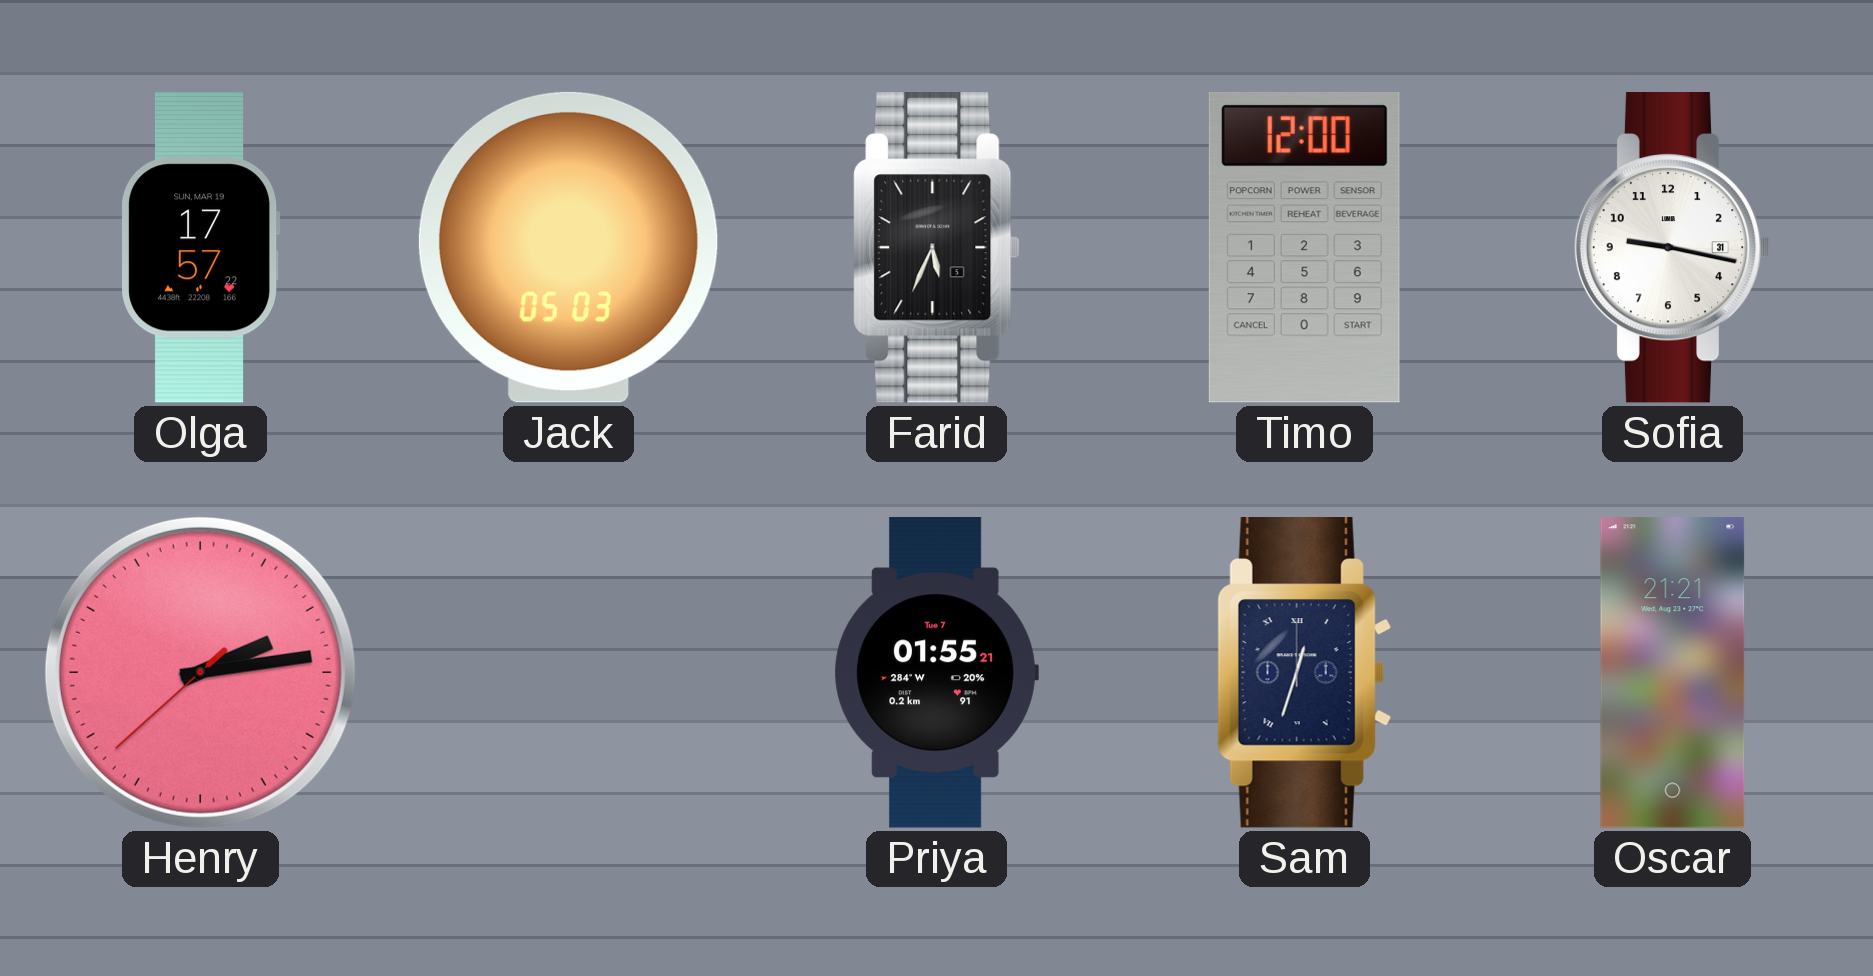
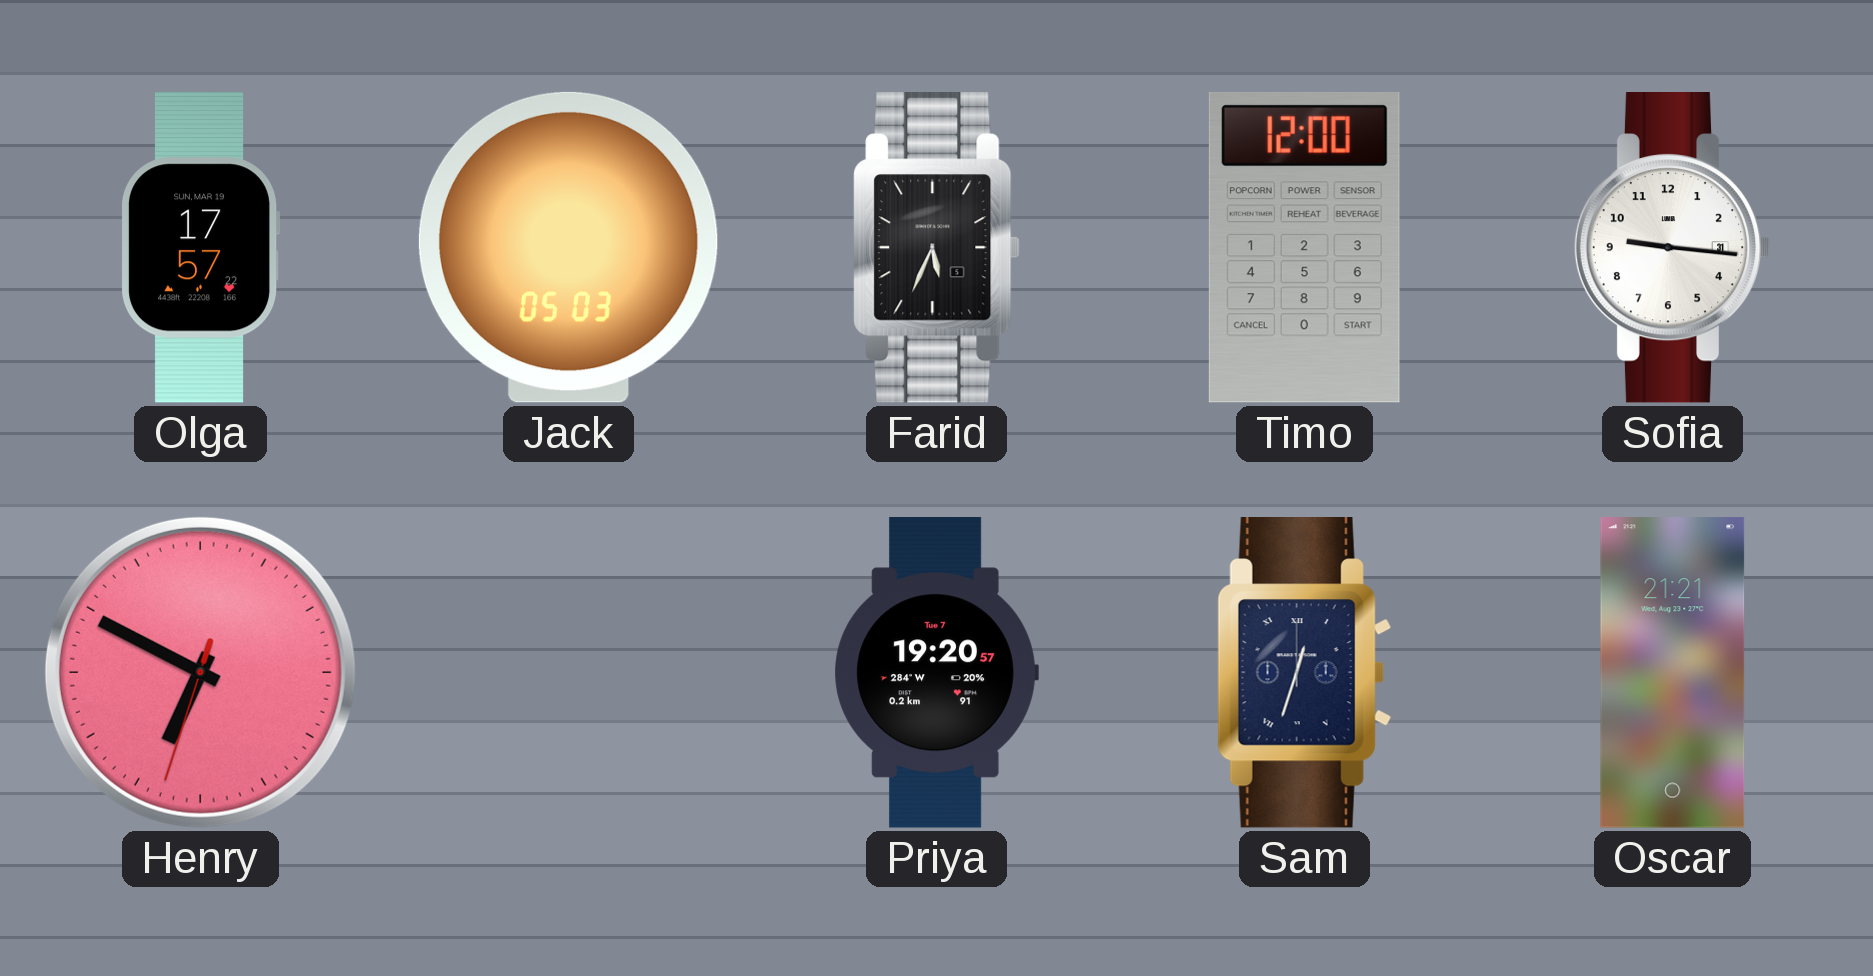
Sofia: 9:17 -> 9:16 (1672, 248)
Henry: 2:13 -> 6:49 (200, 672)
Priya: 01:55 -> 19:20 (936, 673)
